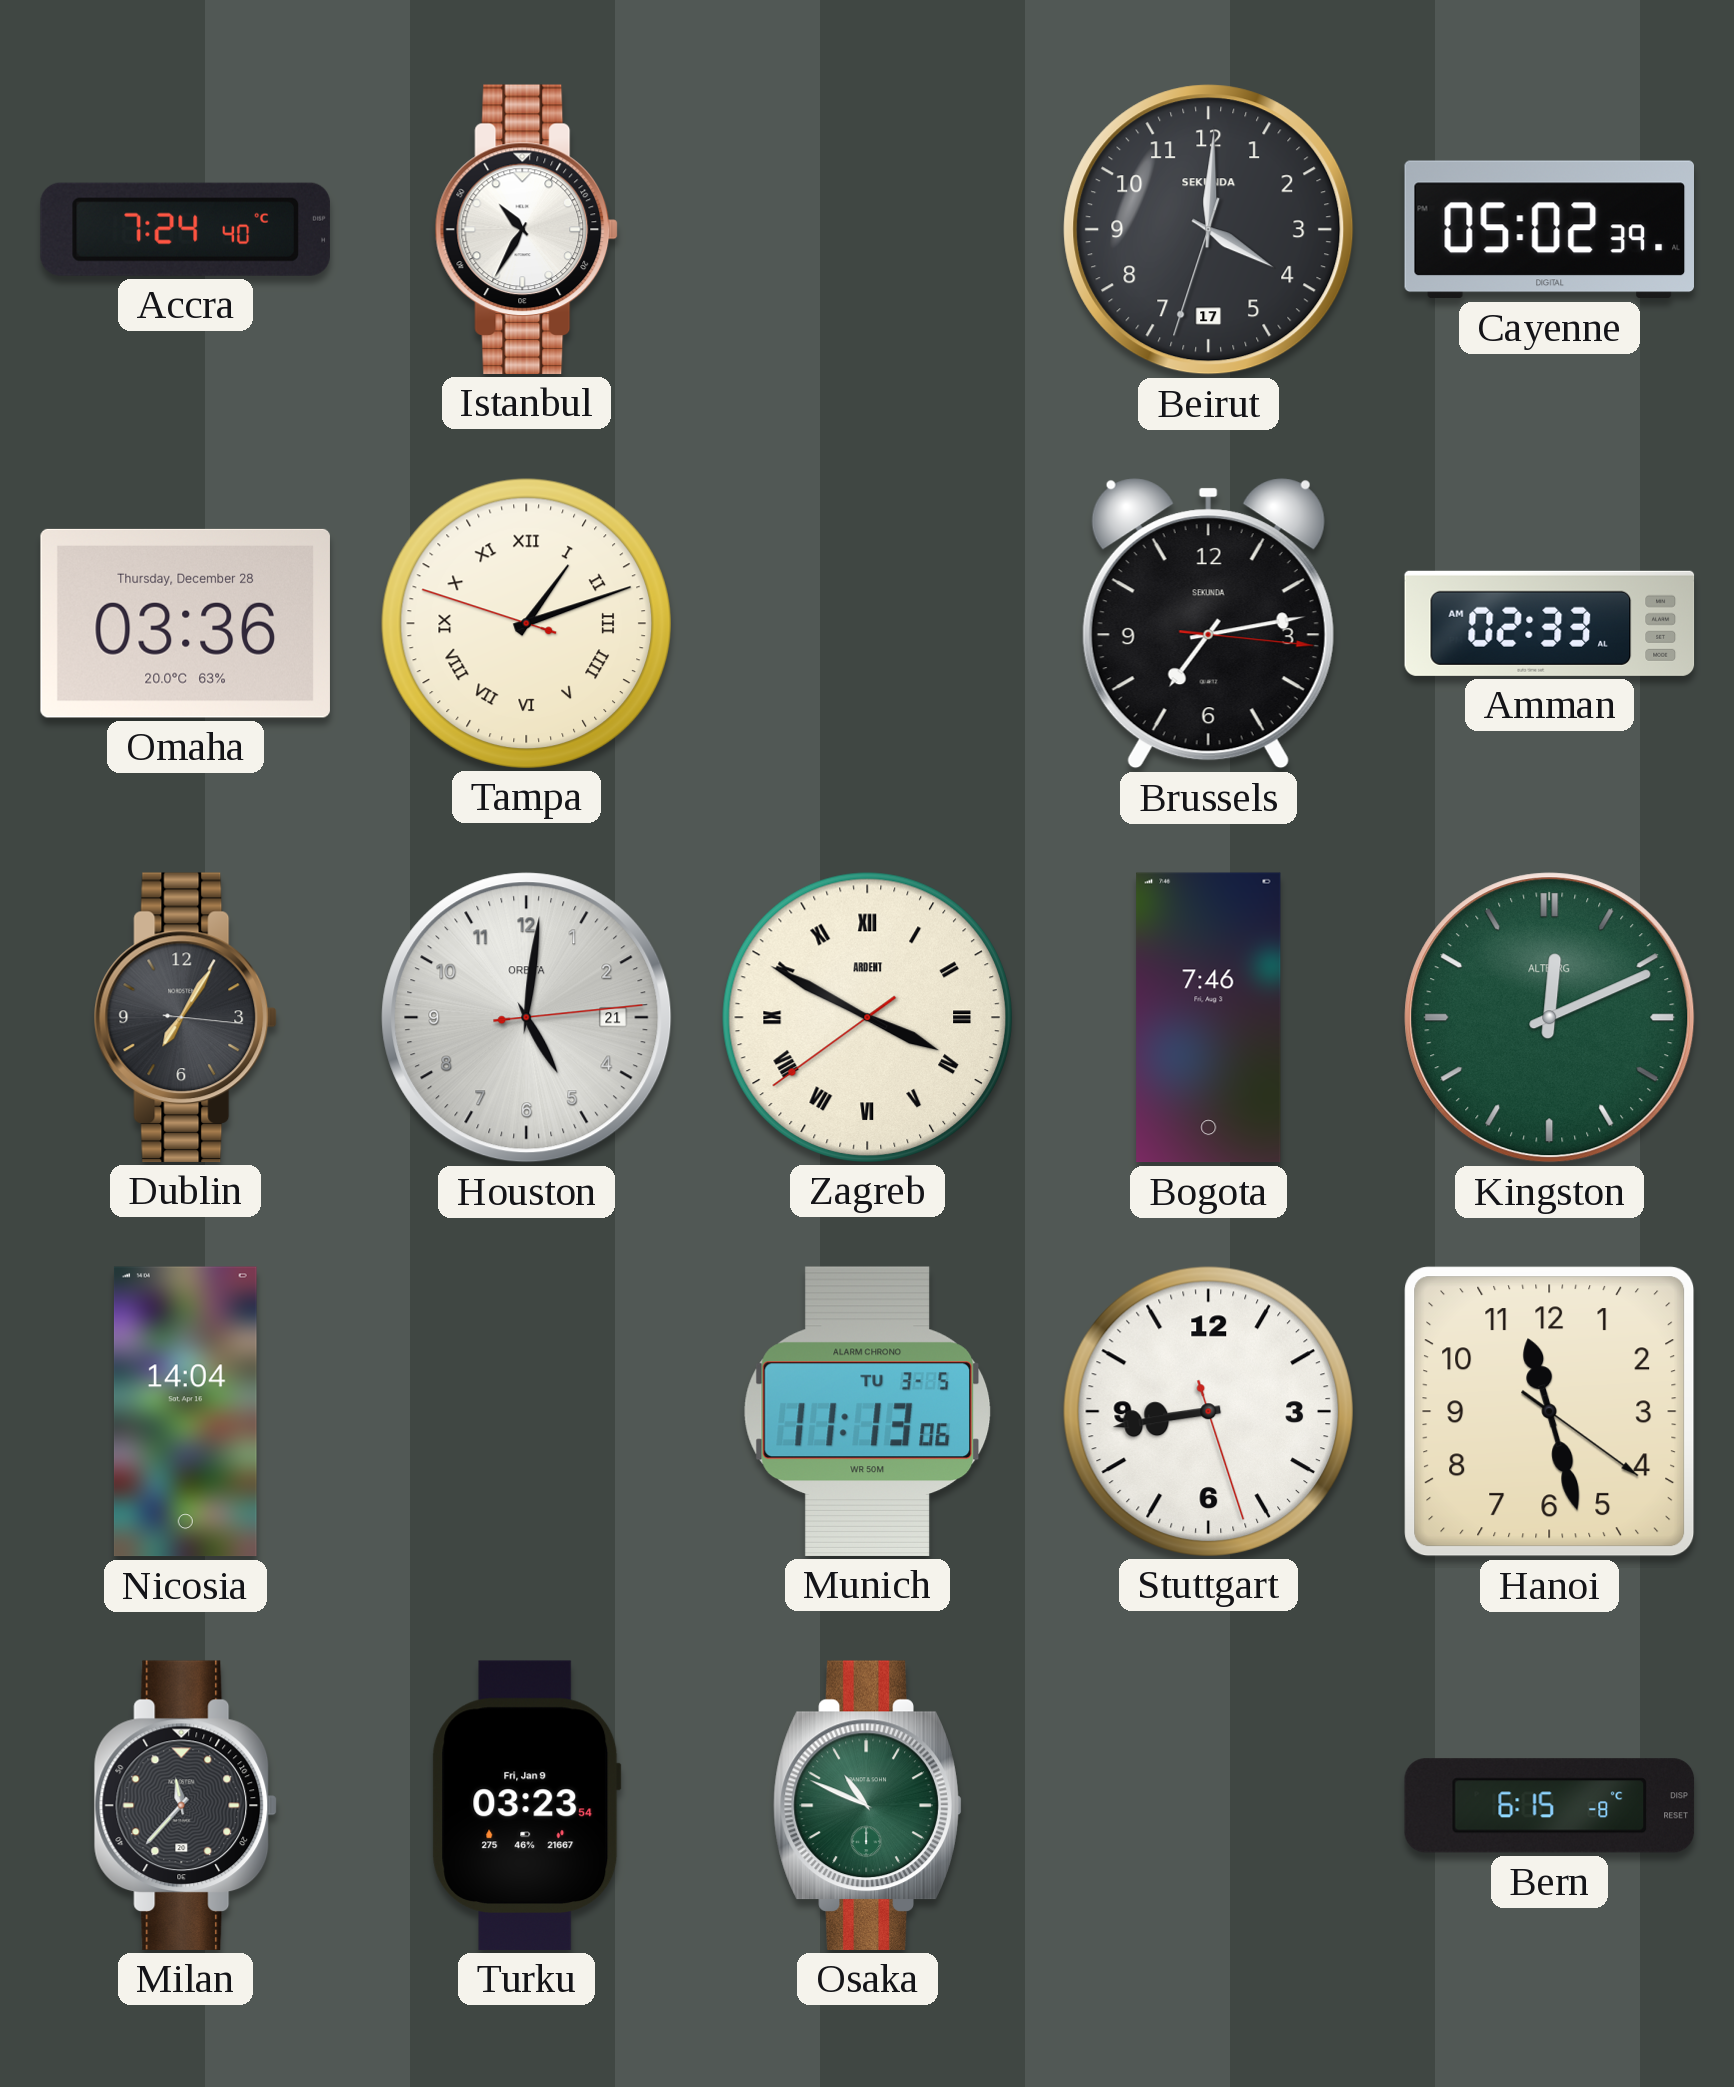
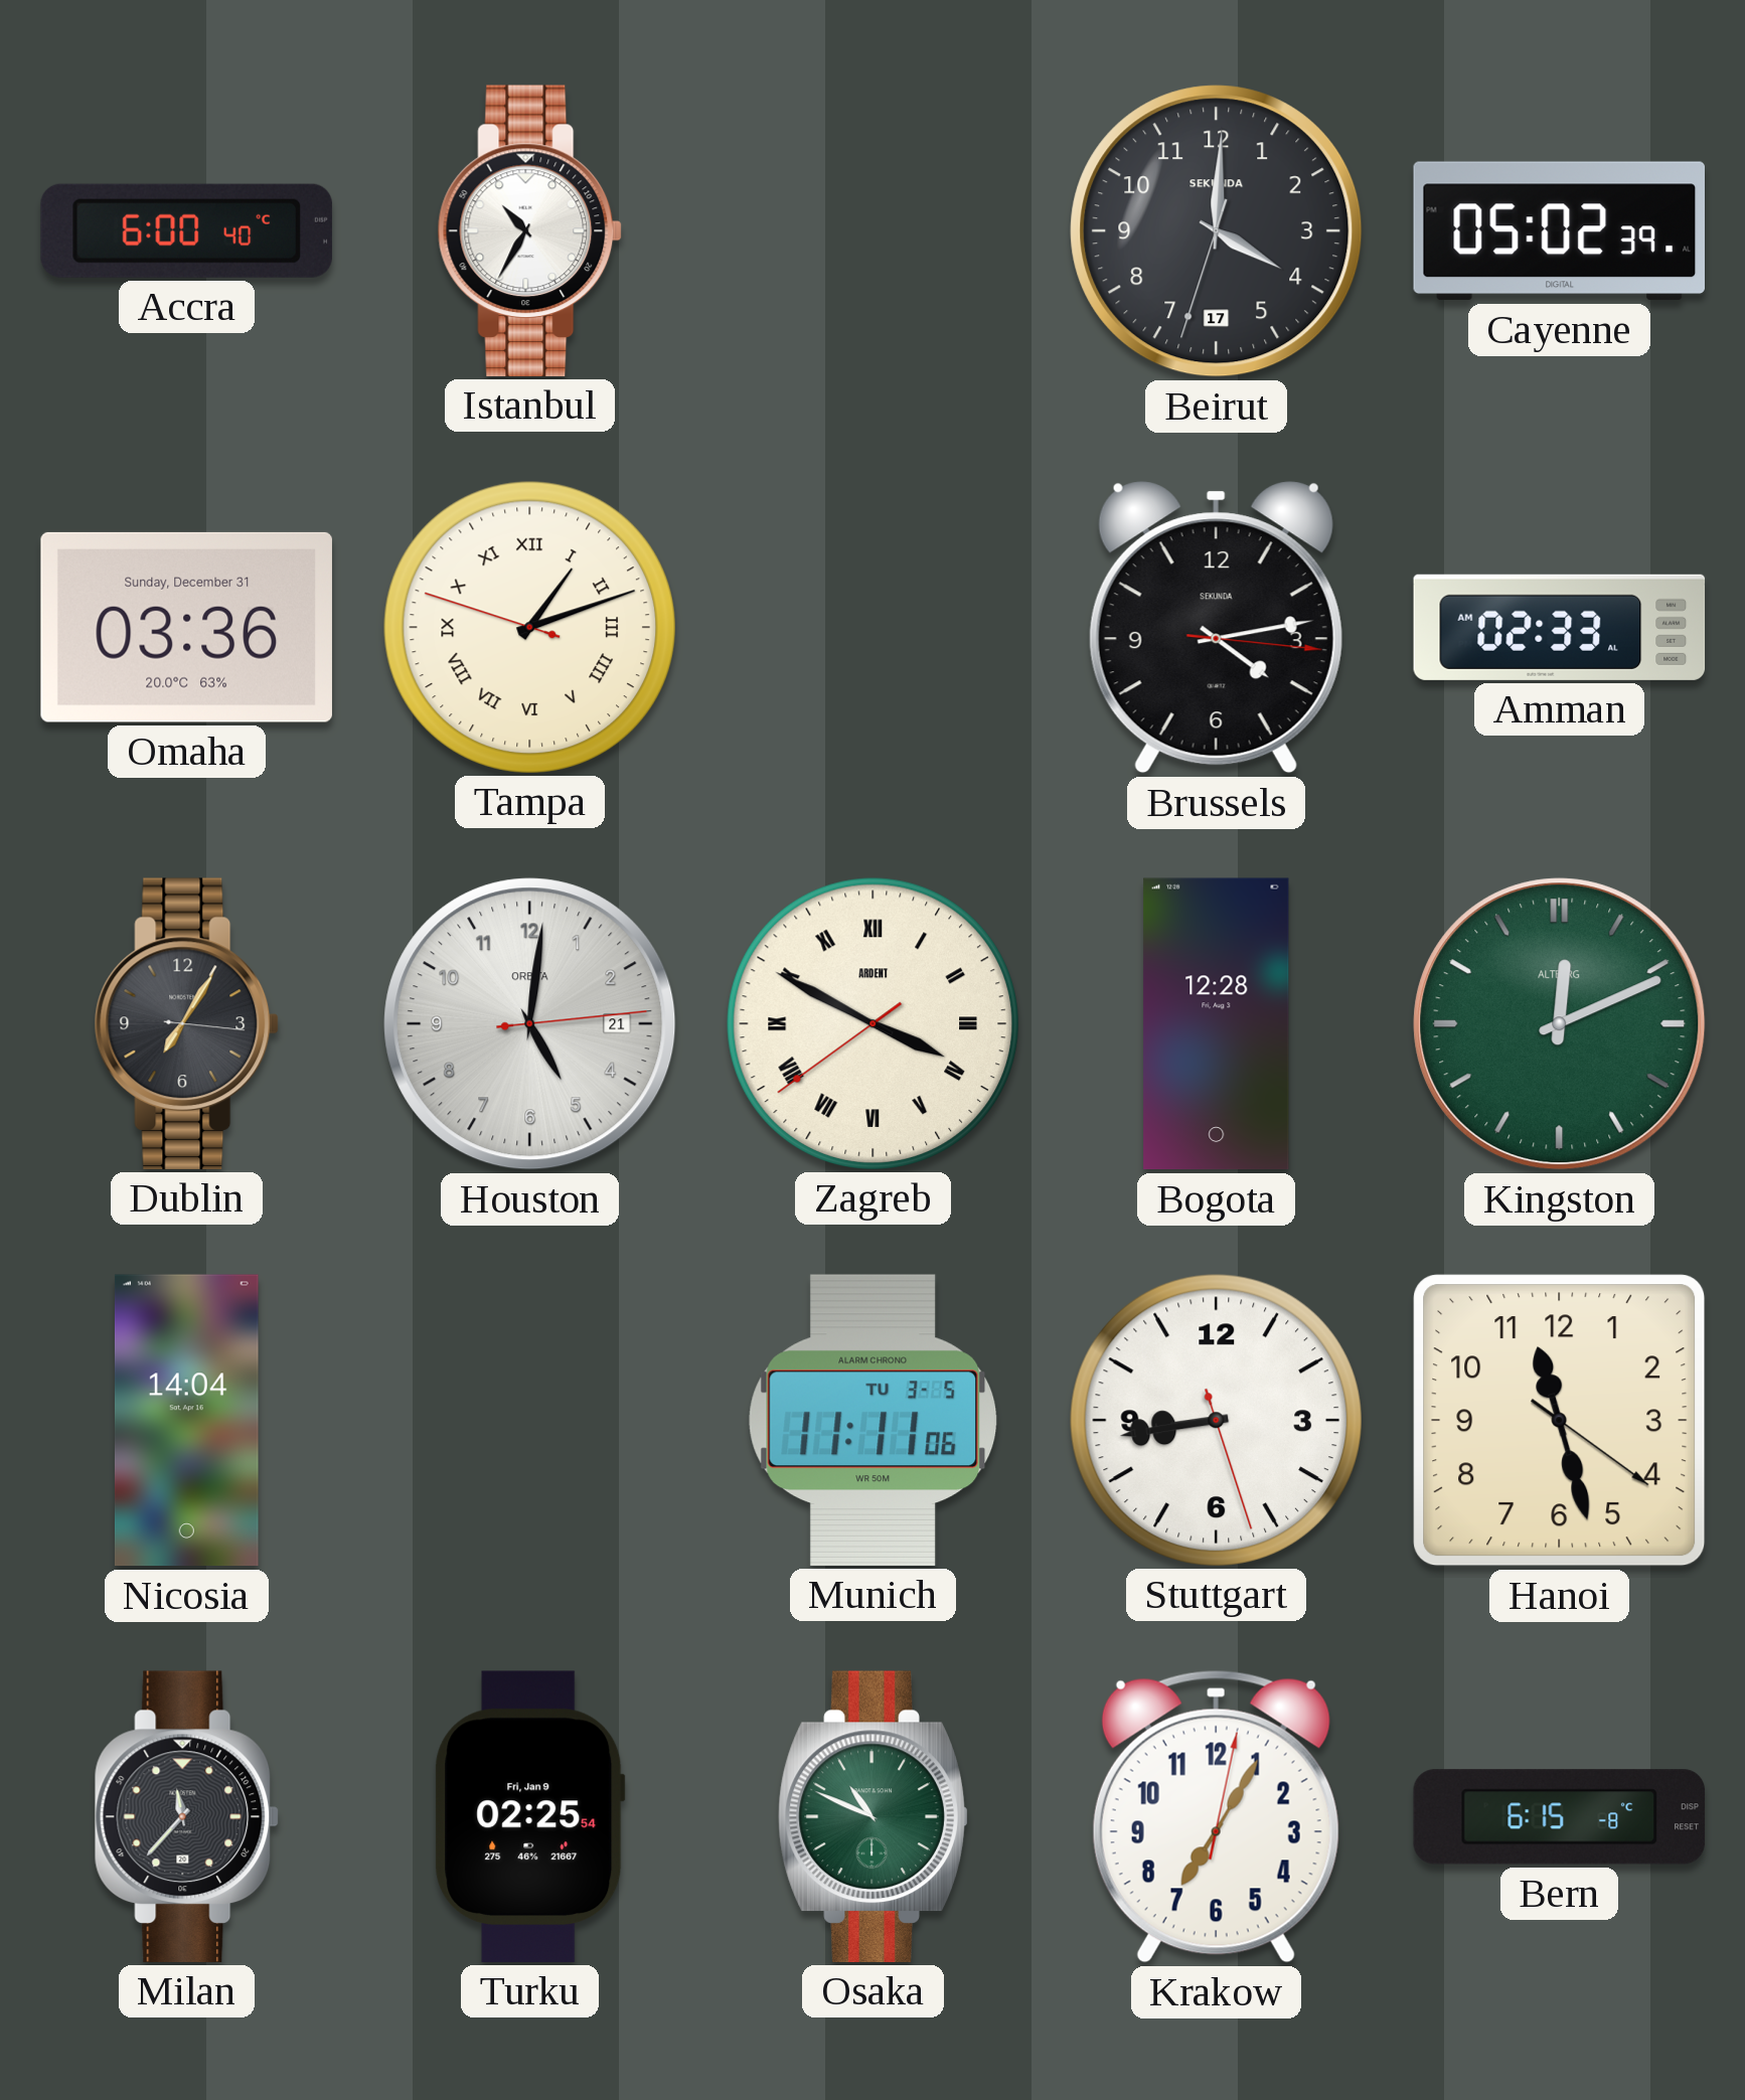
Accra: 7:24 -> 6:00 (186, 230)
Omaha date: Thursday, December 28 -> Sunday, December 31 (186, 627)
Brussels: 7:13 -> 4:13 (1216, 628)
Bogota: 7:46 -> 12:28 (1217, 1024)
Munich: 11:13 -> 11:11 (874, 1420)
Turku: 03:23 -> 02:25 (530, 1816)
Krakow: none -> 7:05 (1216, 1816)
